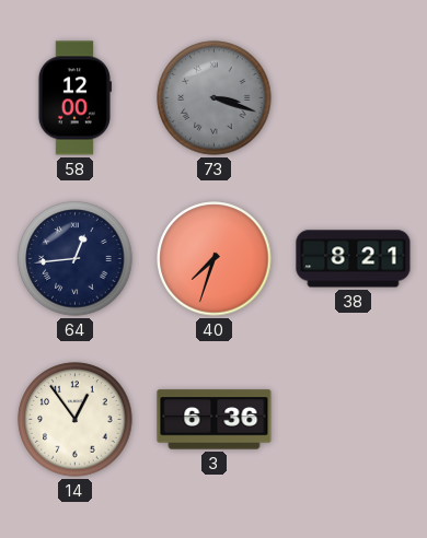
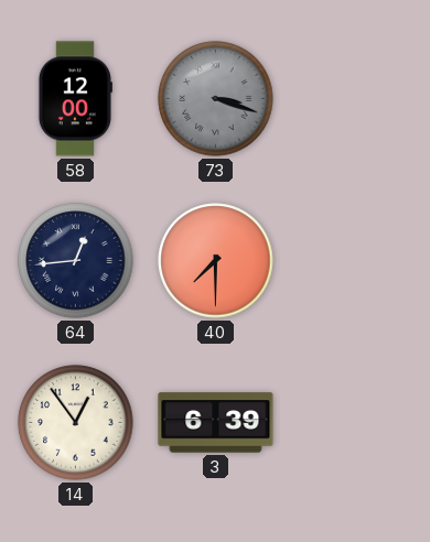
40: 7:33 -> 7:30 (216, 261)
38: 8:21 -> none (354, 259)
3: 6:36 -> 6:39 (216, 423)
